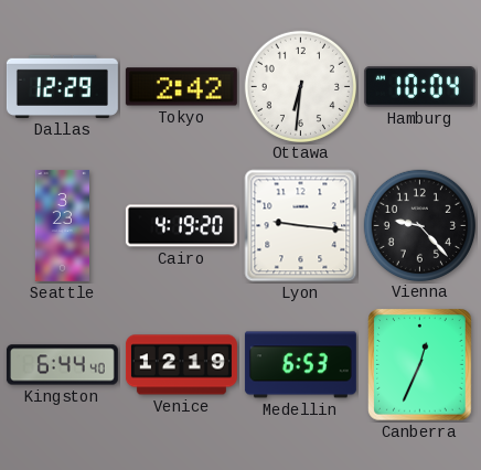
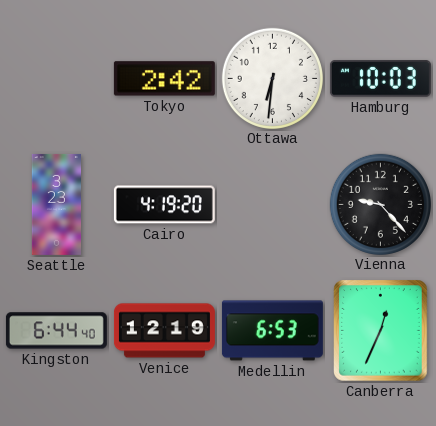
Dallas: 12:29 -> none (62, 86)
Hamburg: 10:04 -> 10:03 (380, 79)
Lyon: 9:16 -> none (301, 226)
